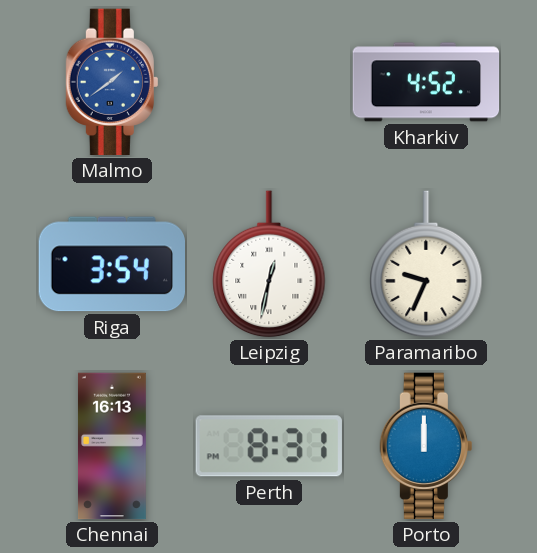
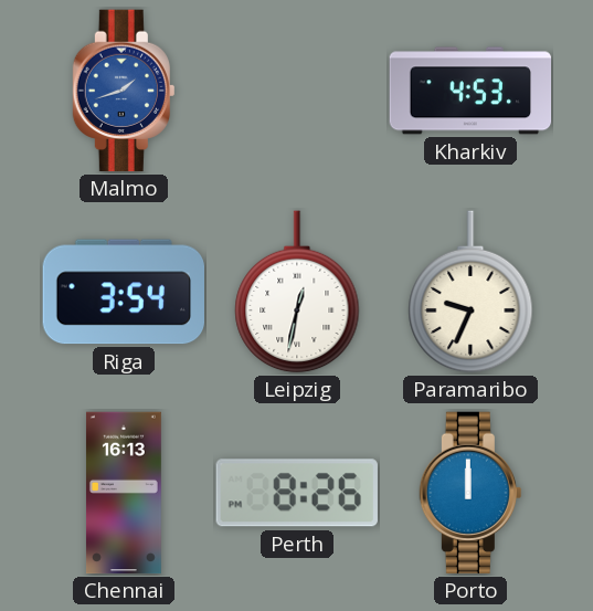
Malmo: 1:39 -> 1:42 (124, 91)
Kharkiv: 4:52 -> 4:53 (470, 91)
Perth: 8:31 -> 8:26 (297, 493)
